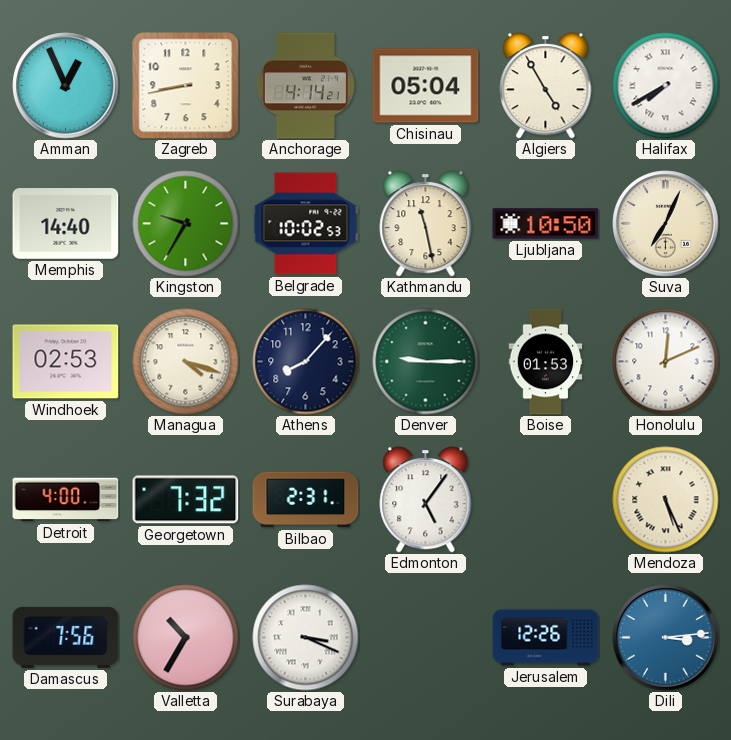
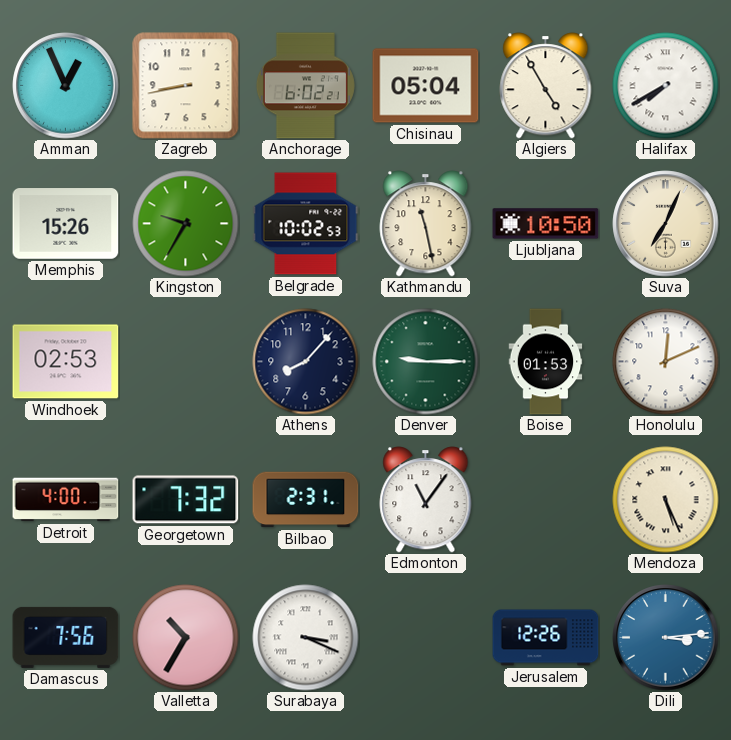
Anchorage: 4:14 -> 6:02 (305, 86)
Memphis: 14:40 -> 15:26 (66, 224)
Managua: 4:18 -> none (186, 362)
Edmonton: 5:06 -> 11:06 (426, 500)
